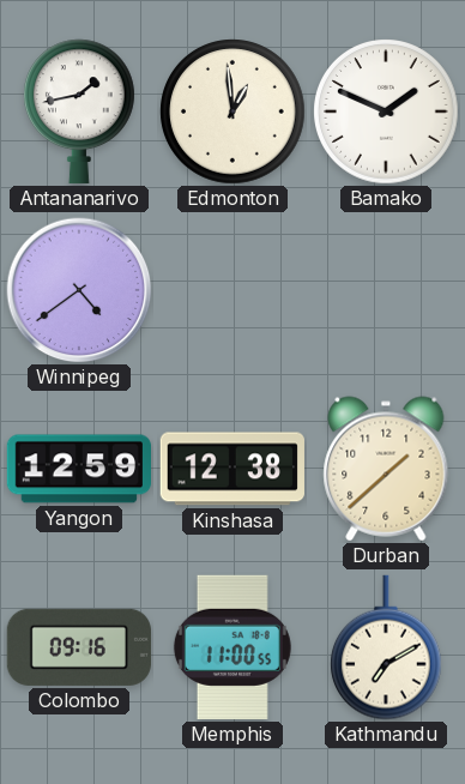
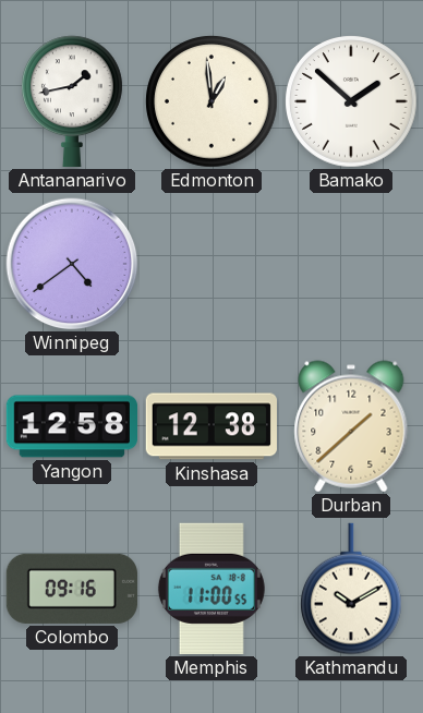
Bamako: 1:49 -> 1:52 (351, 101)
Yangon: 12:59 -> 12:58 (71, 426)
Kathmandu: 7:10 -> 10:10 (352, 589)
